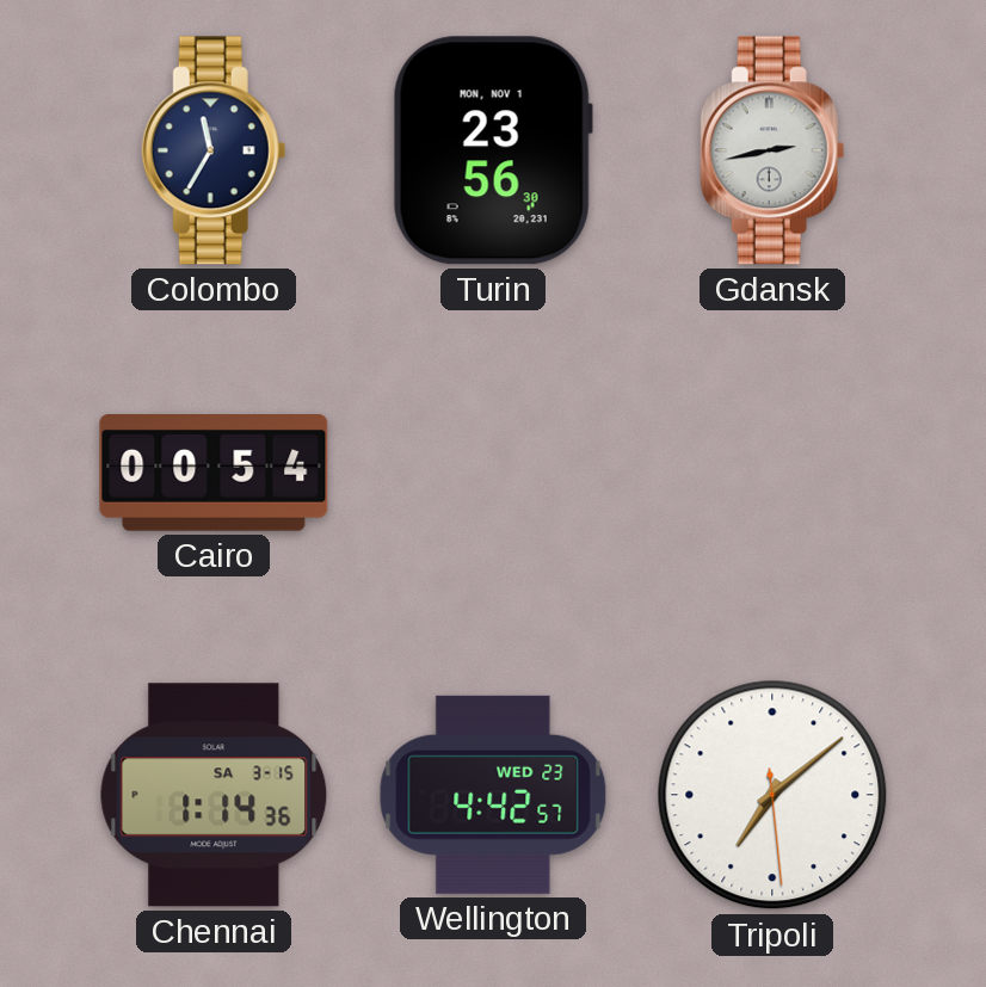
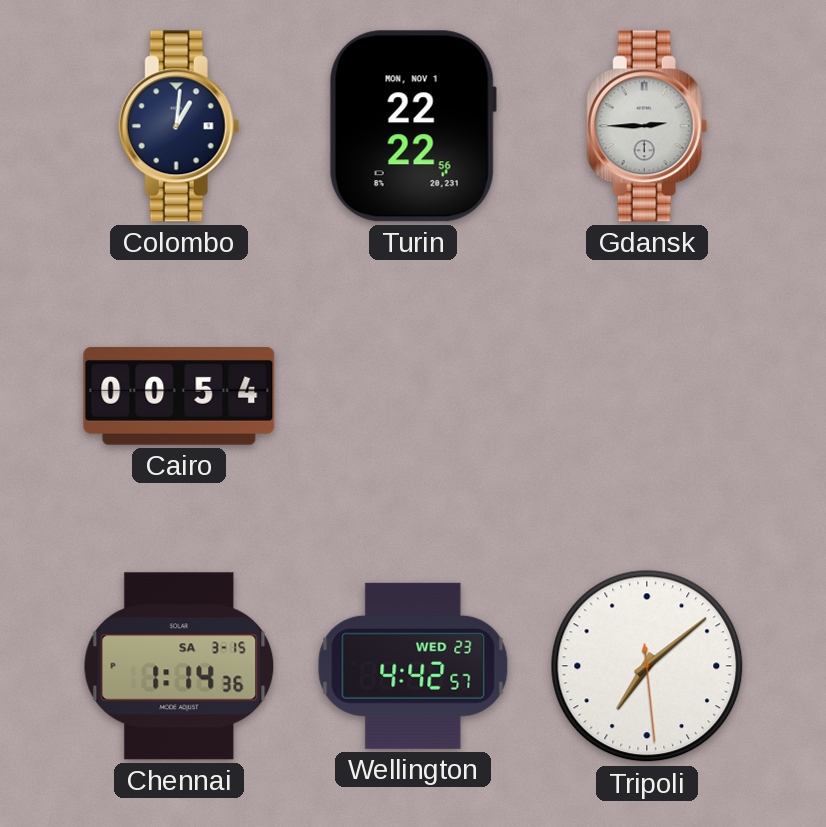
Colombo: 11:35 -> 1:01 (179, 126)
Turin: 23:56 -> 22:22 (413, 126)
Gdansk: 2:43 -> 2:45 (647, 126)
